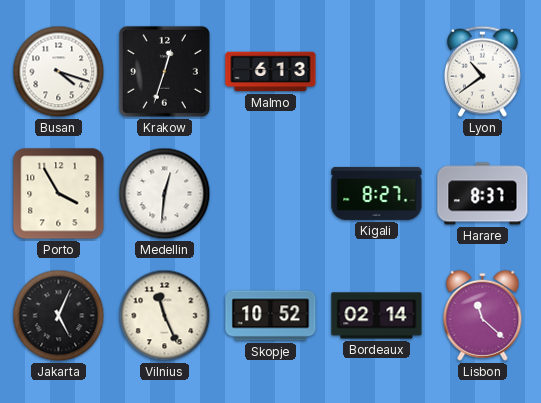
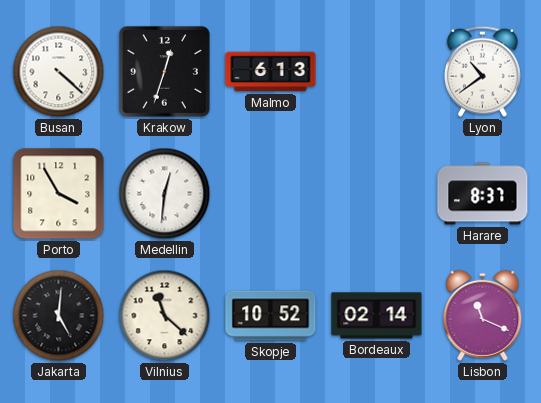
Busan: 4:18 -> 4:22 (59, 72)
Kigali: 8:27 -> none (377, 193)
Jakarta: 5:04 -> 5:01 (59, 316)
Vilnius: 11:26 -> 11:22 (165, 316)
Lisbon: 11:22 -> 11:19 (483, 315)
